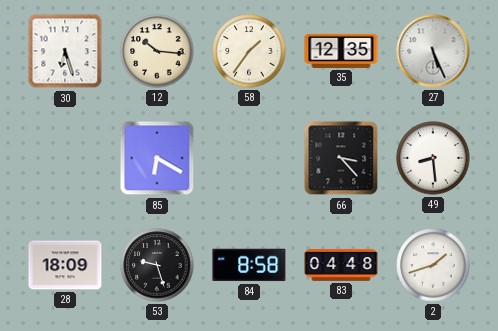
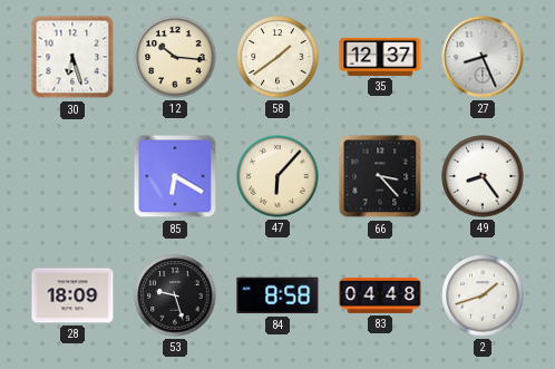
58: 1:36 -> 1:39 (277, 57)
35: 12:35 -> 12:37 (380, 57)
27: 5:26 -> 8:26 (483, 57)
47: none -> 6:07 (277, 176)
49: 8:29 -> 8:24 (483, 176)
